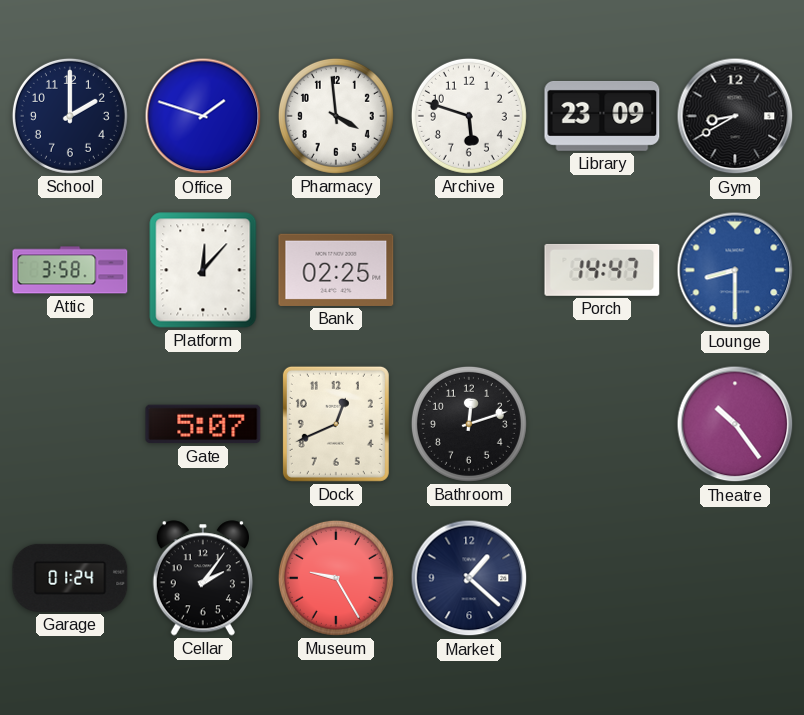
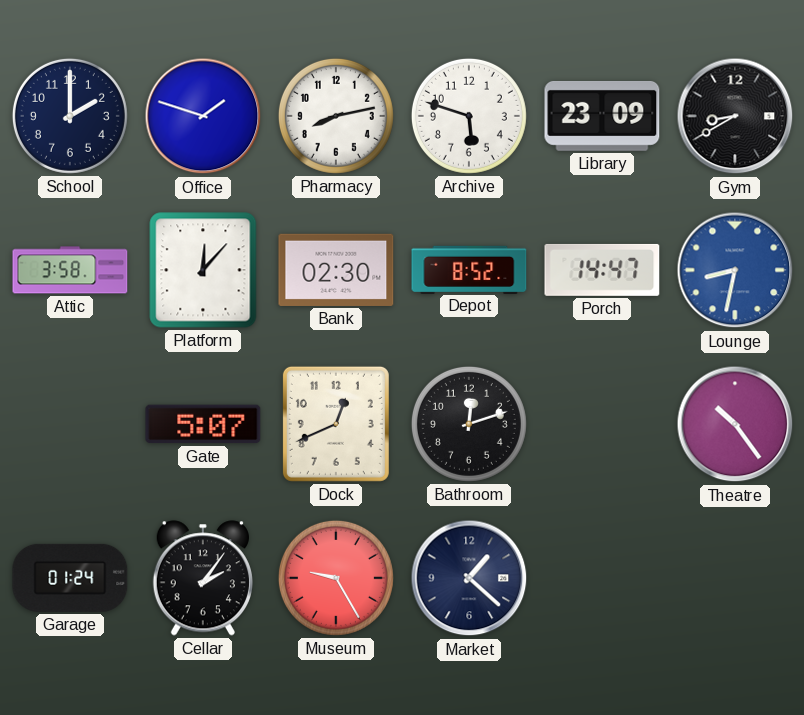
Pharmacy: 3:59 -> 8:13 (336, 116)
Bank: 02:25 -> 02:30 (336, 270)
Depot: none -> 8:52 (469, 269)
Lounge: 8:30 -> 8:32 (735, 270)
